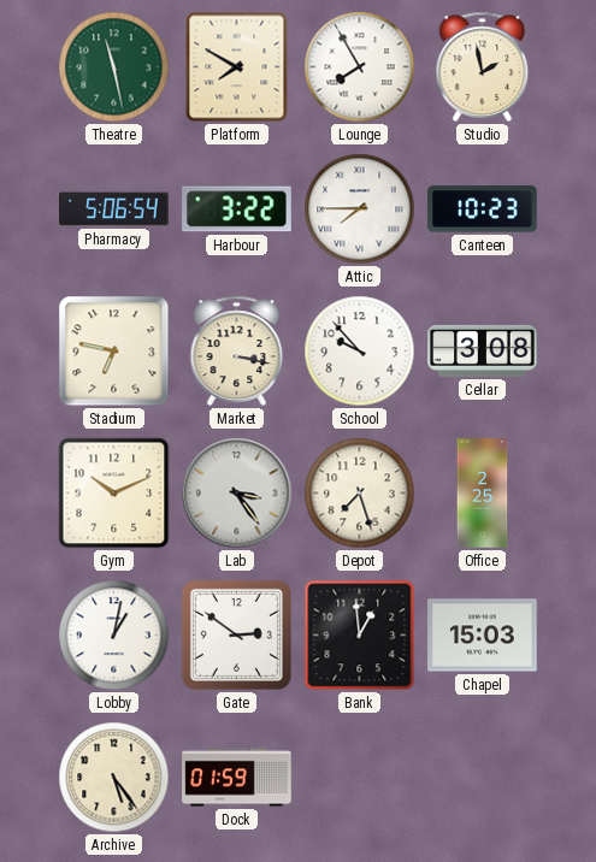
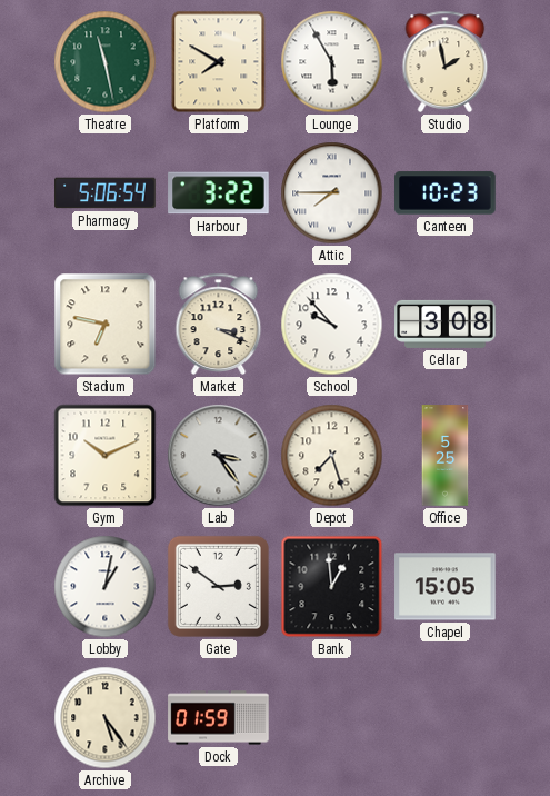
Lounge: 7:55 -> 5:55 (332, 62)
Market: 3:17 -> 3:19 (219, 324)
Office: 2:25 -> 5:25 (446, 456)
Chapel: 15:03 -> 15:05 (446, 587)
